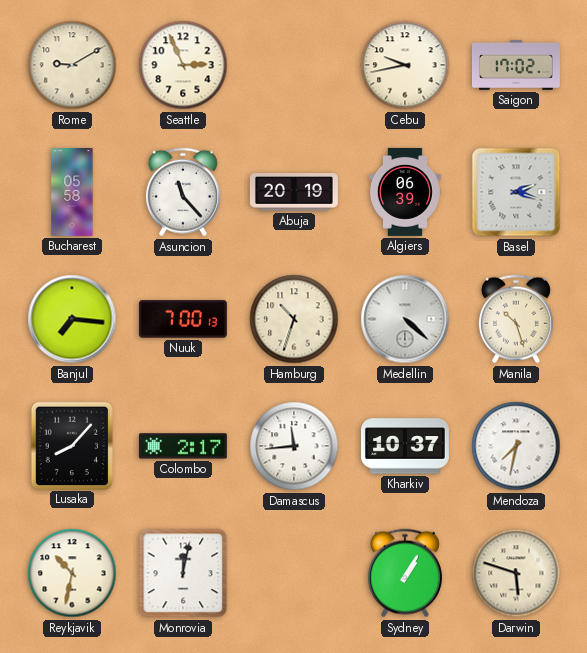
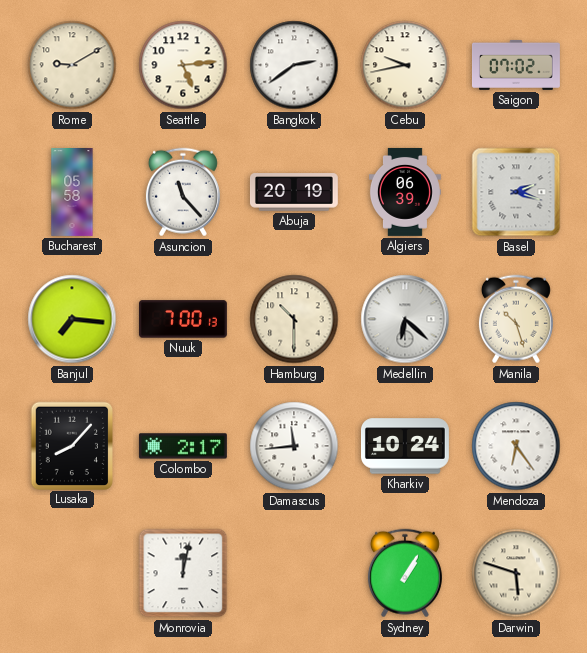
Seattle: 2:56 -> 5:14 (183, 65)
Bangkok: none -> 2:39 (294, 65)
Saigon: 17:02 -> 07:02 (516, 65)
Hamburg: 10:33 -> 10:30 (294, 319)
Medellin: 4:22 -> 6:22 (405, 319)
Kharkiv: 10:37 -> 10:24 (405, 446)
Mendoza: 7:32 -> 6:24 (516, 446)
Reykjavik: 10:32 -> none (72, 573)
